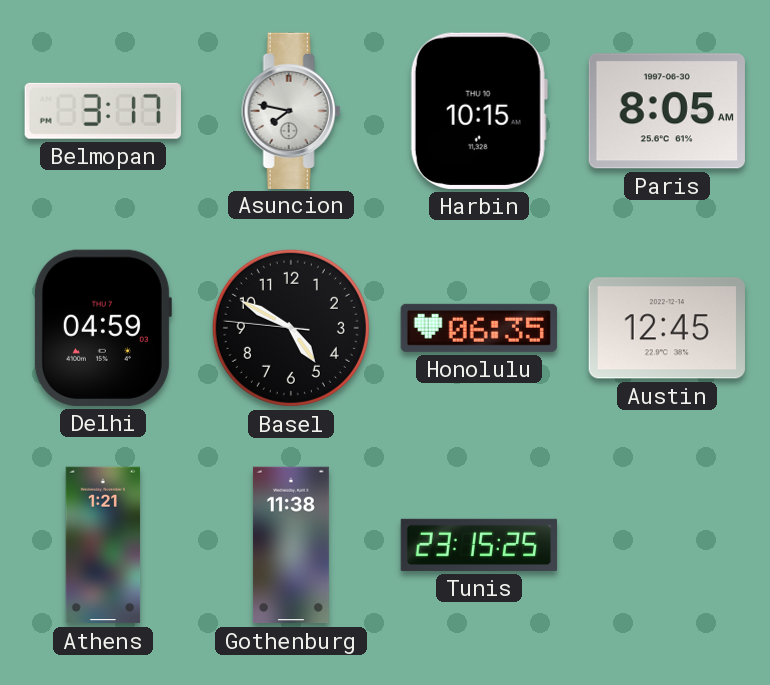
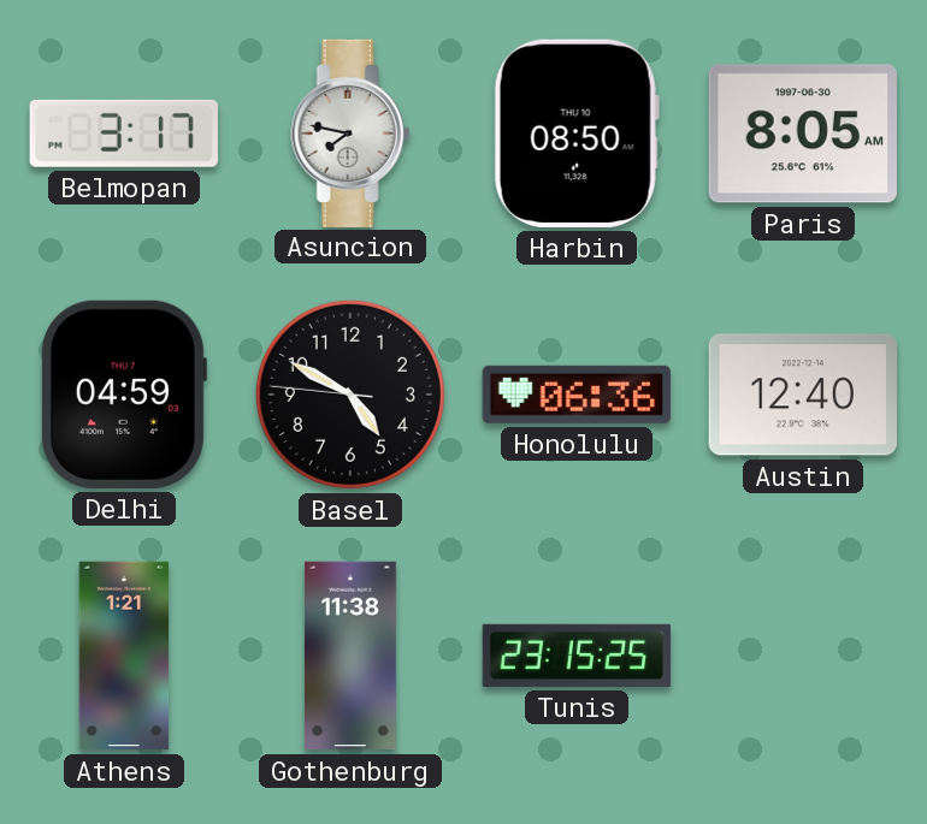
Harbin: 10:15 -> 08:50 (577, 134)
Honolulu: 06:35 -> 06:36 (577, 395)
Austin: 12:45 -> 12:40 (803, 395)
